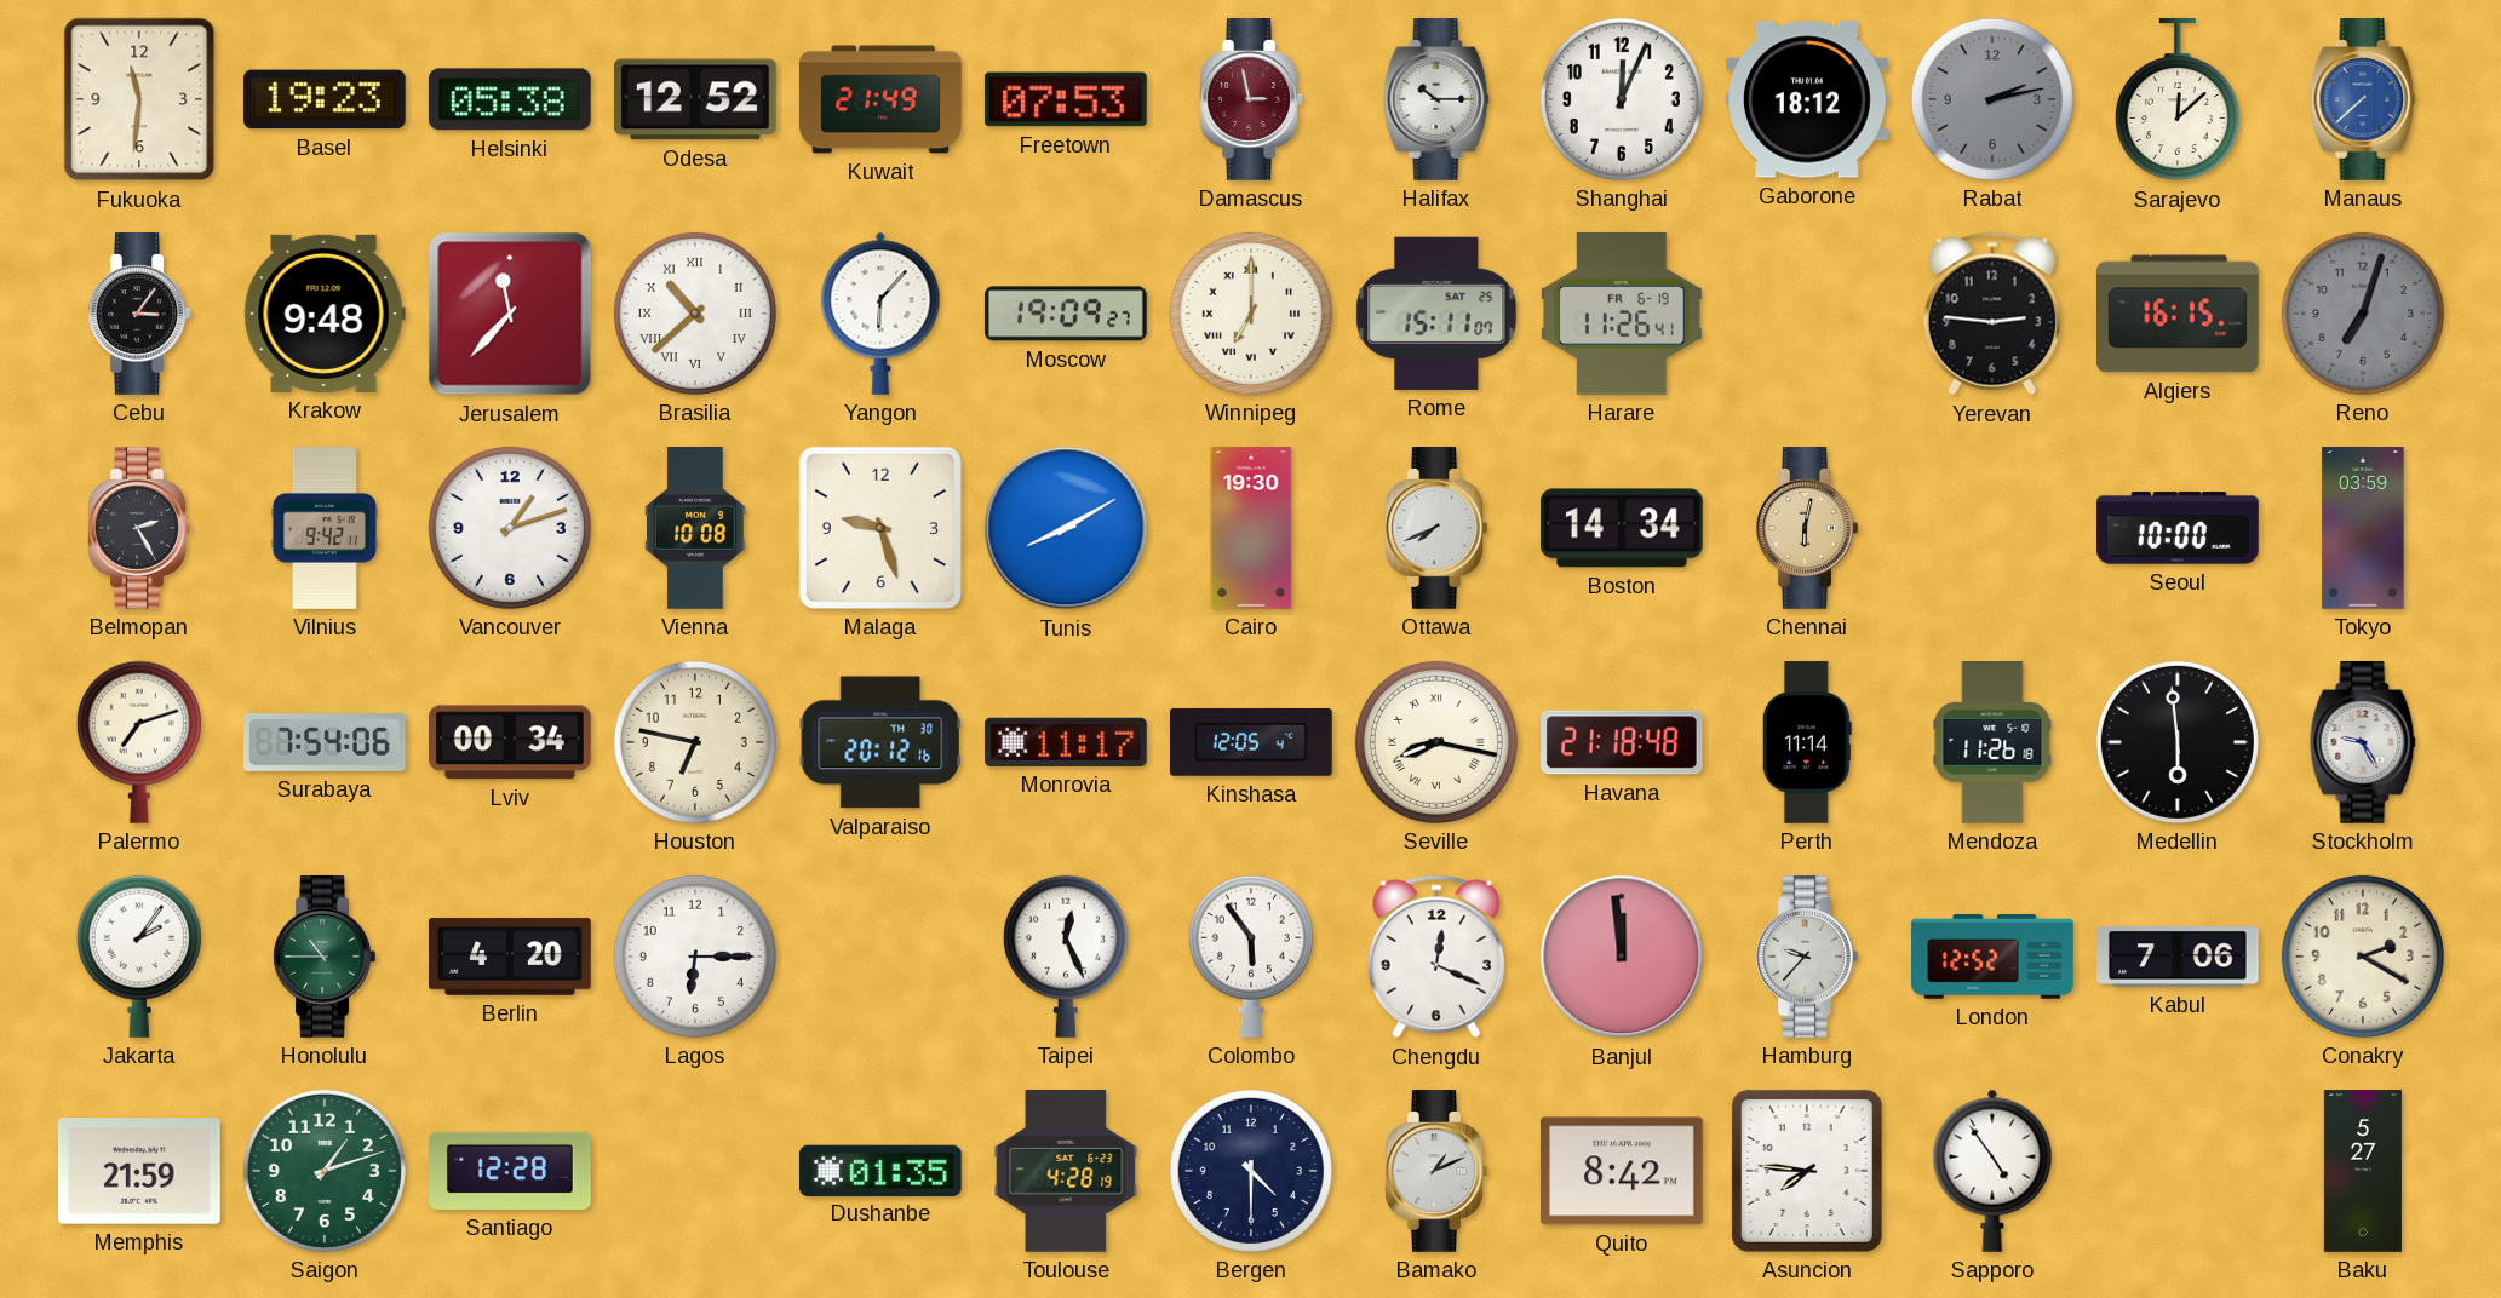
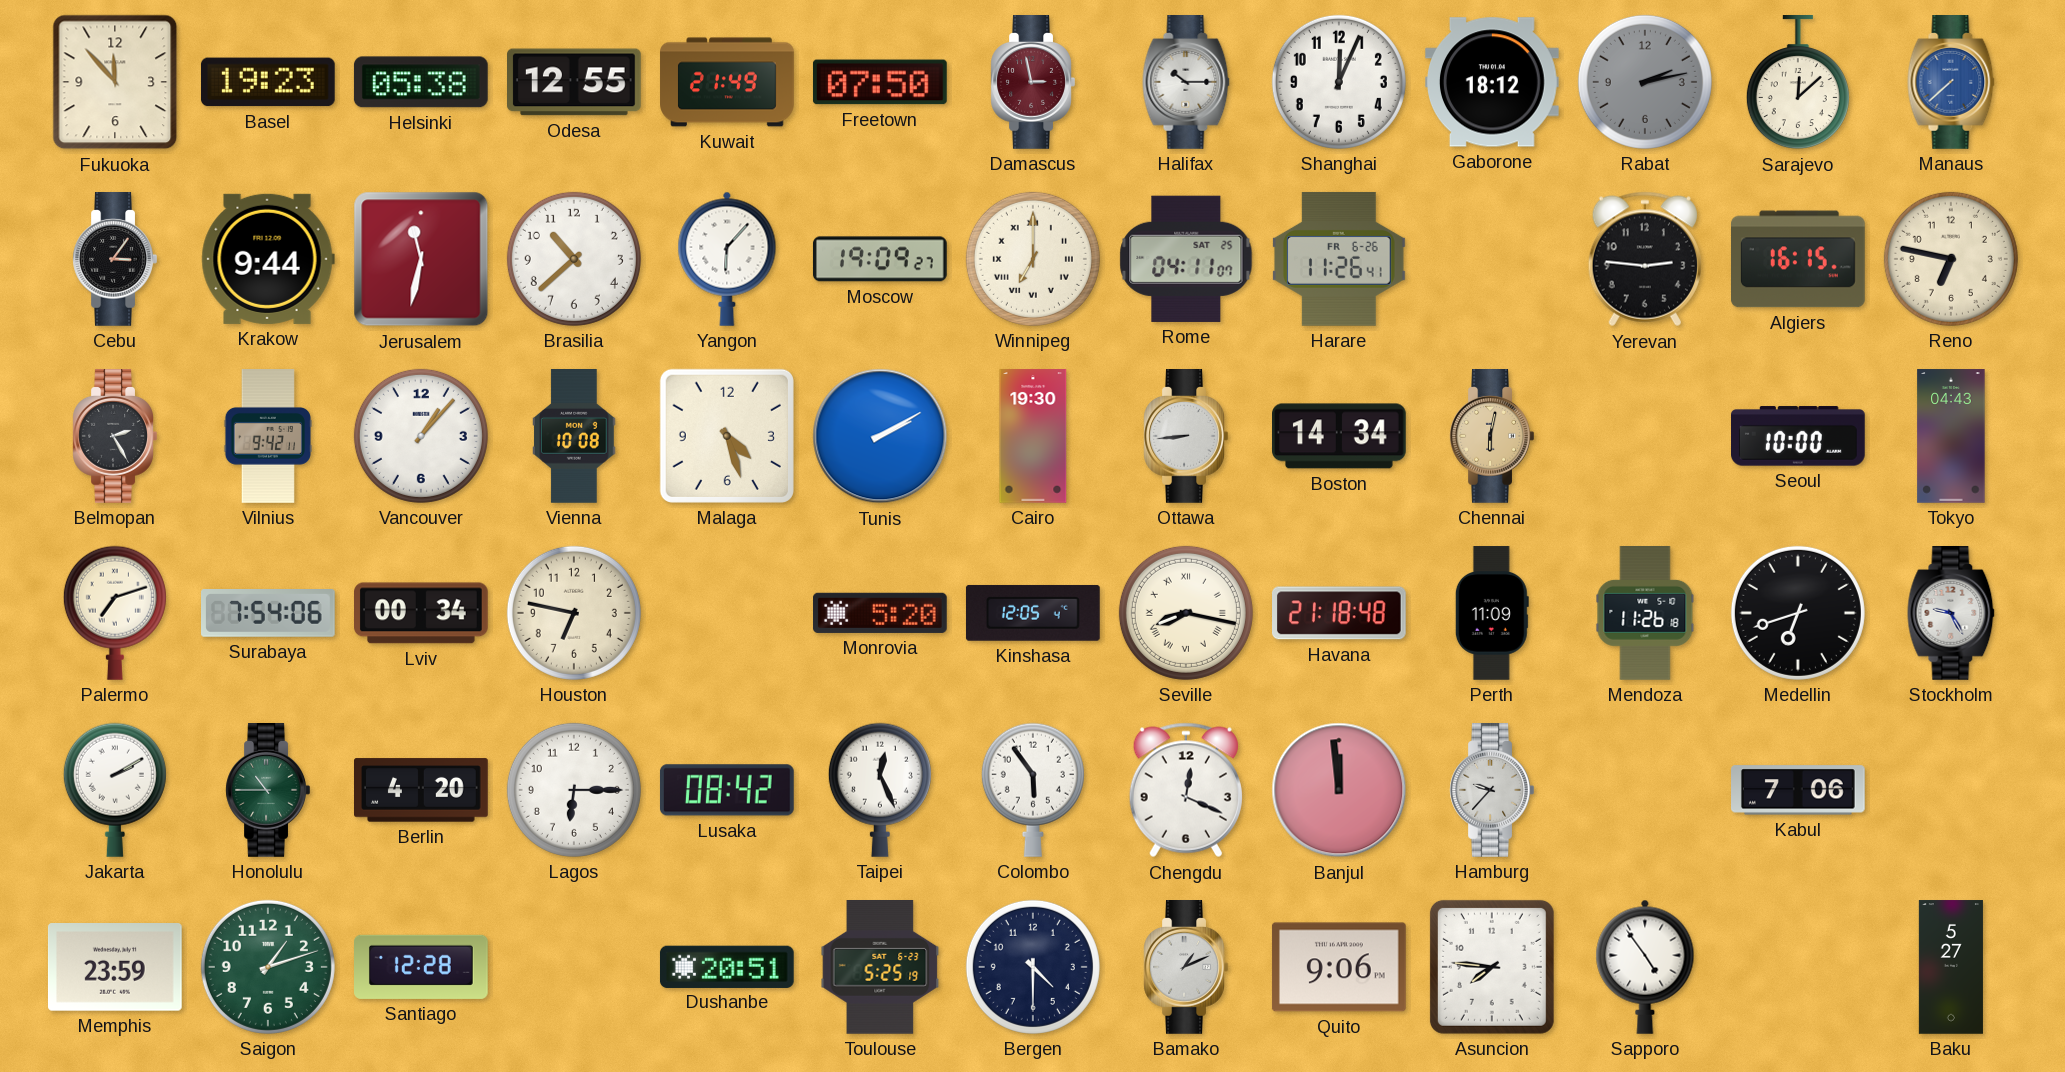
Fukuoka: 11:31 -> 11:53 (115, 82)
Odesa: 12:52 -> 12:55 (575, 82)
Freetown: 07:53 -> 07:50 (880, 82)
Krakow: 9:48 -> 9:44 (268, 259)
Jerusalem: 11:37 -> 11:32 (421, 259)
Brasilia numerals: Roman -> Arabic (574, 259)
Rome: 15:11 -> 04:11 (1186, 259)
Harare date: FR 6-19 -> FR 6-26 (1339, 259)
Reno: 7:03 -> 6:47 (1951, 259)
Reno dial: grey -> cream (1951, 259)
Vancouver: 1:12 -> 1:07 (421, 436)
Malaga: 9:27 -> 4:27 (727, 436)
Tunis: 8:10 -> 2:10 (880, 436)
Ottawa: 7:41 -> 8:44 (1186, 437)
Tokyo: 03:59 -> 04:43 (1951, 436)
Valparaiso: 20:12 -> none (879, 742)
Monrovia: 11:17 -> 5:20 (881, 613)
Perth: 11:14 -> 11:09 (1492, 613)
Medellin: 5:59 -> 6:42 (1798, 613)
Jakarta: 2:06 -> 2:10 (115, 790)
Lusaka: none -> 08:42 (727, 790)
London: 12:52 -> none (1992, 958)
Conakry: 2:20 -> none (2363, 957)
Memphis: 21:59 -> 23:59 (115, 968)
Dushanbe: 01:35 -> 20:51 (727, 966)
Toulouse: 4:28 -> 5:25 (880, 968)
Quito: 8:42 -> 9:06 (1339, 967)
